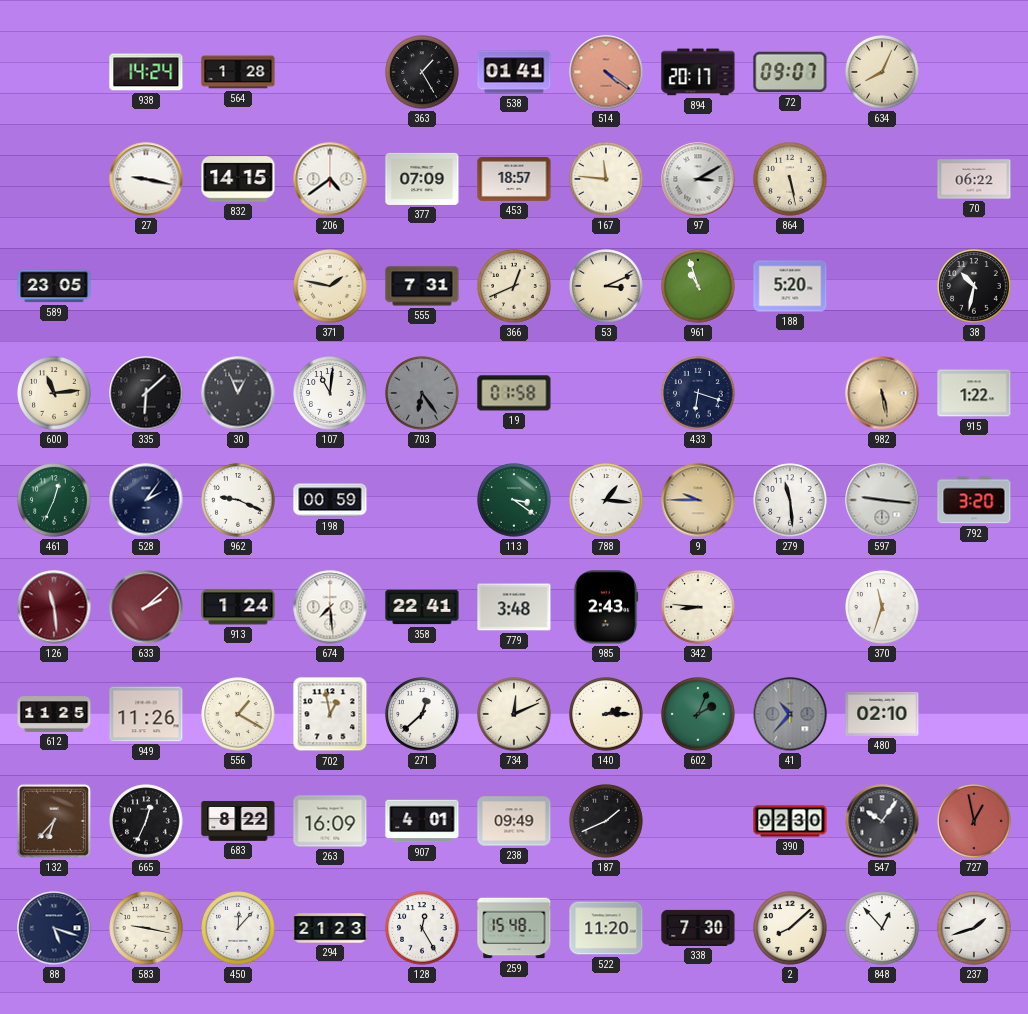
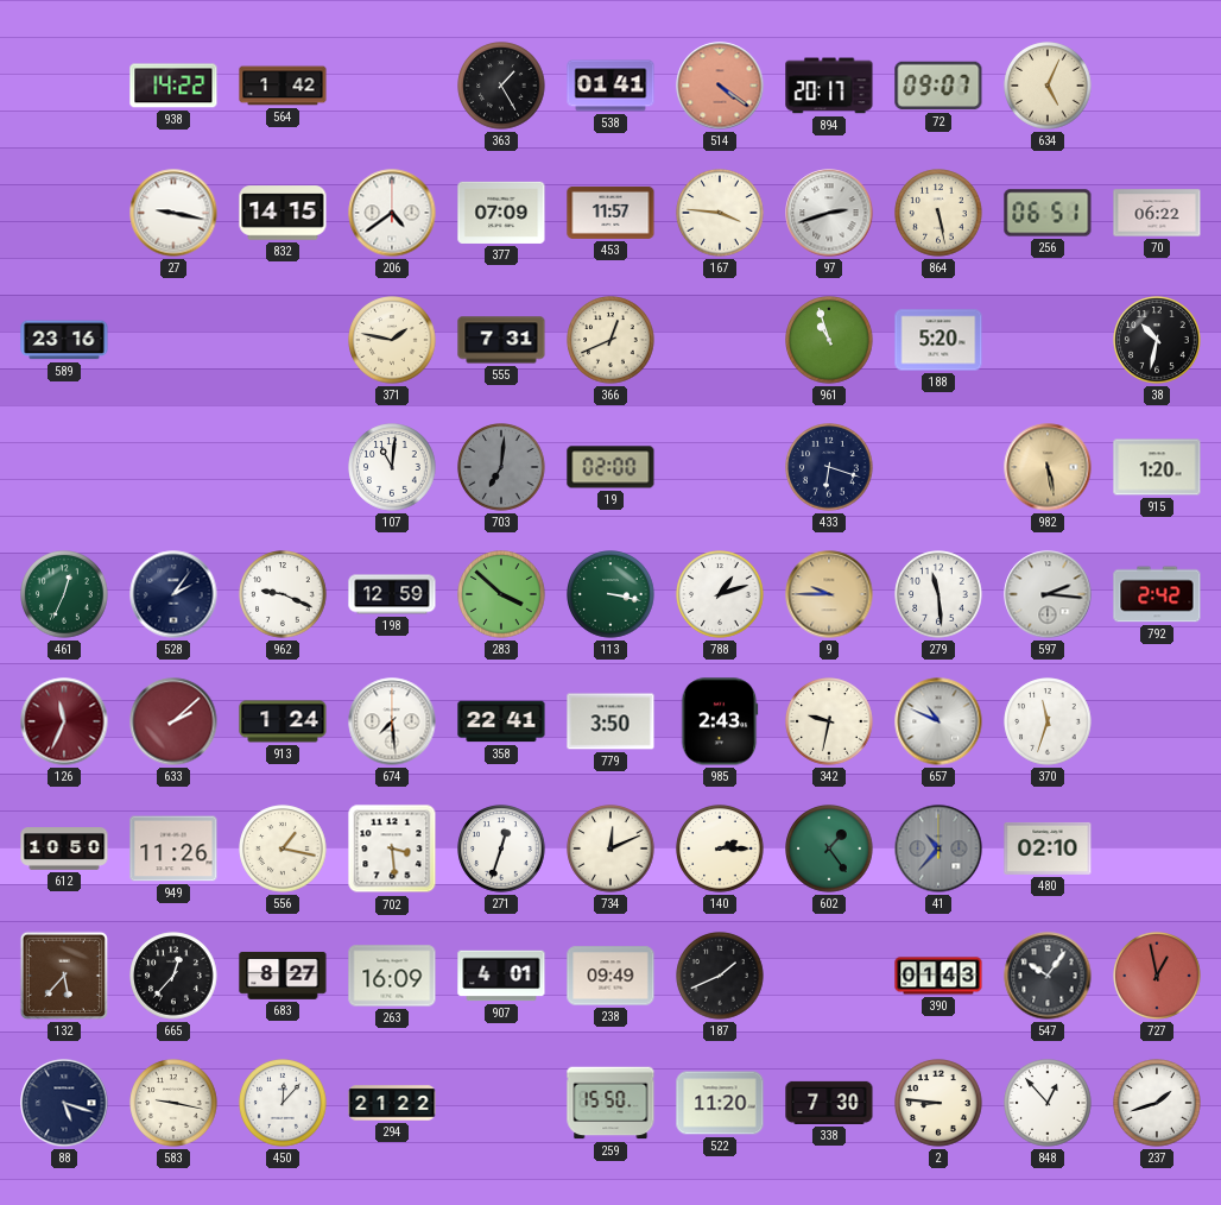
938: 14:24 -> 14:22 (173, 86)
564: 1:28 -> 1:42 (283, 86)
634: 8:04 -> 5:04 (1048, 86)
453: 18:57 -> 11:57 (610, 213)
167: 11:46 -> 3:46 (720, 213)
97: 3:10 -> 2:42 (829, 213)
256: none -> 06:51 (1048, 213)
589: 23:05 -> 23:16 (64, 340)
53: 3:11 -> none (606, 286)
600: 11:14 -> none (54, 393)
335: 6:08 -> none (146, 393)
30: 12:56 -> none (238, 393)
703: 6:24 -> 7:01 (501, 467)
19: 01:58 -> 02:00 (610, 467)
915: 1:22 -> 1:20 (1157, 467)
198: 00:59 -> 12:59 (392, 594)
283: none -> 3:52 (501, 594)
113: 3:21 -> 3:17 (610, 594)
788: 1:16 -> 1:12 (720, 594)
597: 9:16 -> 2:16 (1048, 594)
792: 3:20 -> 2:42 (1157, 594)
126: 11:29 -> 11:34 (64, 721)
779: 3:48 -> 3:50 (610, 721)
342: 8:46 -> 9:32 (829, 721)
657: none -> 10:49 (938, 721)
612: 11:25 -> 10:50 (64, 848)
556: 1:20 -> 1:17 (283, 848)
702: 12:58 -> 3:29 (392, 848)
271: 12:38 -> 12:33 (501, 848)
602: 2:04 -> 1:24 (829, 848)
132: 6:37 -> 5:37 (64, 976)
665: 12:34 -> 12:37 (173, 976)
683: 8:22 -> 8:27 (283, 976)
390: 02:30 -> 01:43 (938, 976)
294: 21:23 -> 21:22 (392, 1103)
128: 12:25 -> none (422, 928)
259: 15:48 -> 15:50 (610, 1103)
2: 8:08 -> 8:46 (938, 1103)
